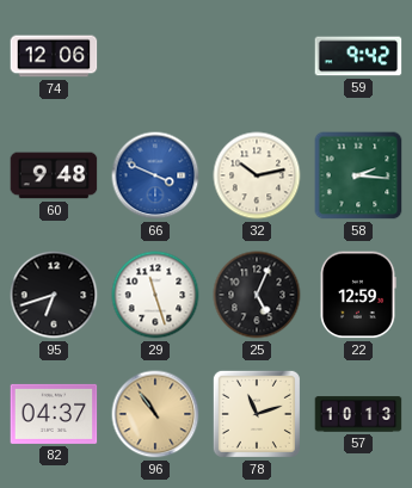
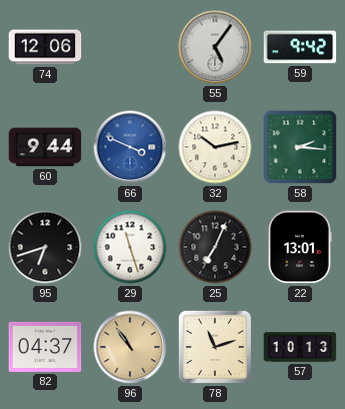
55: none -> 5:06 (215, 47)
60: 9:48 -> 9:44 (45, 147)
25: 5:04 -> 7:04 (215, 247)
22: 12:59 -> 13:01 (300, 247)
